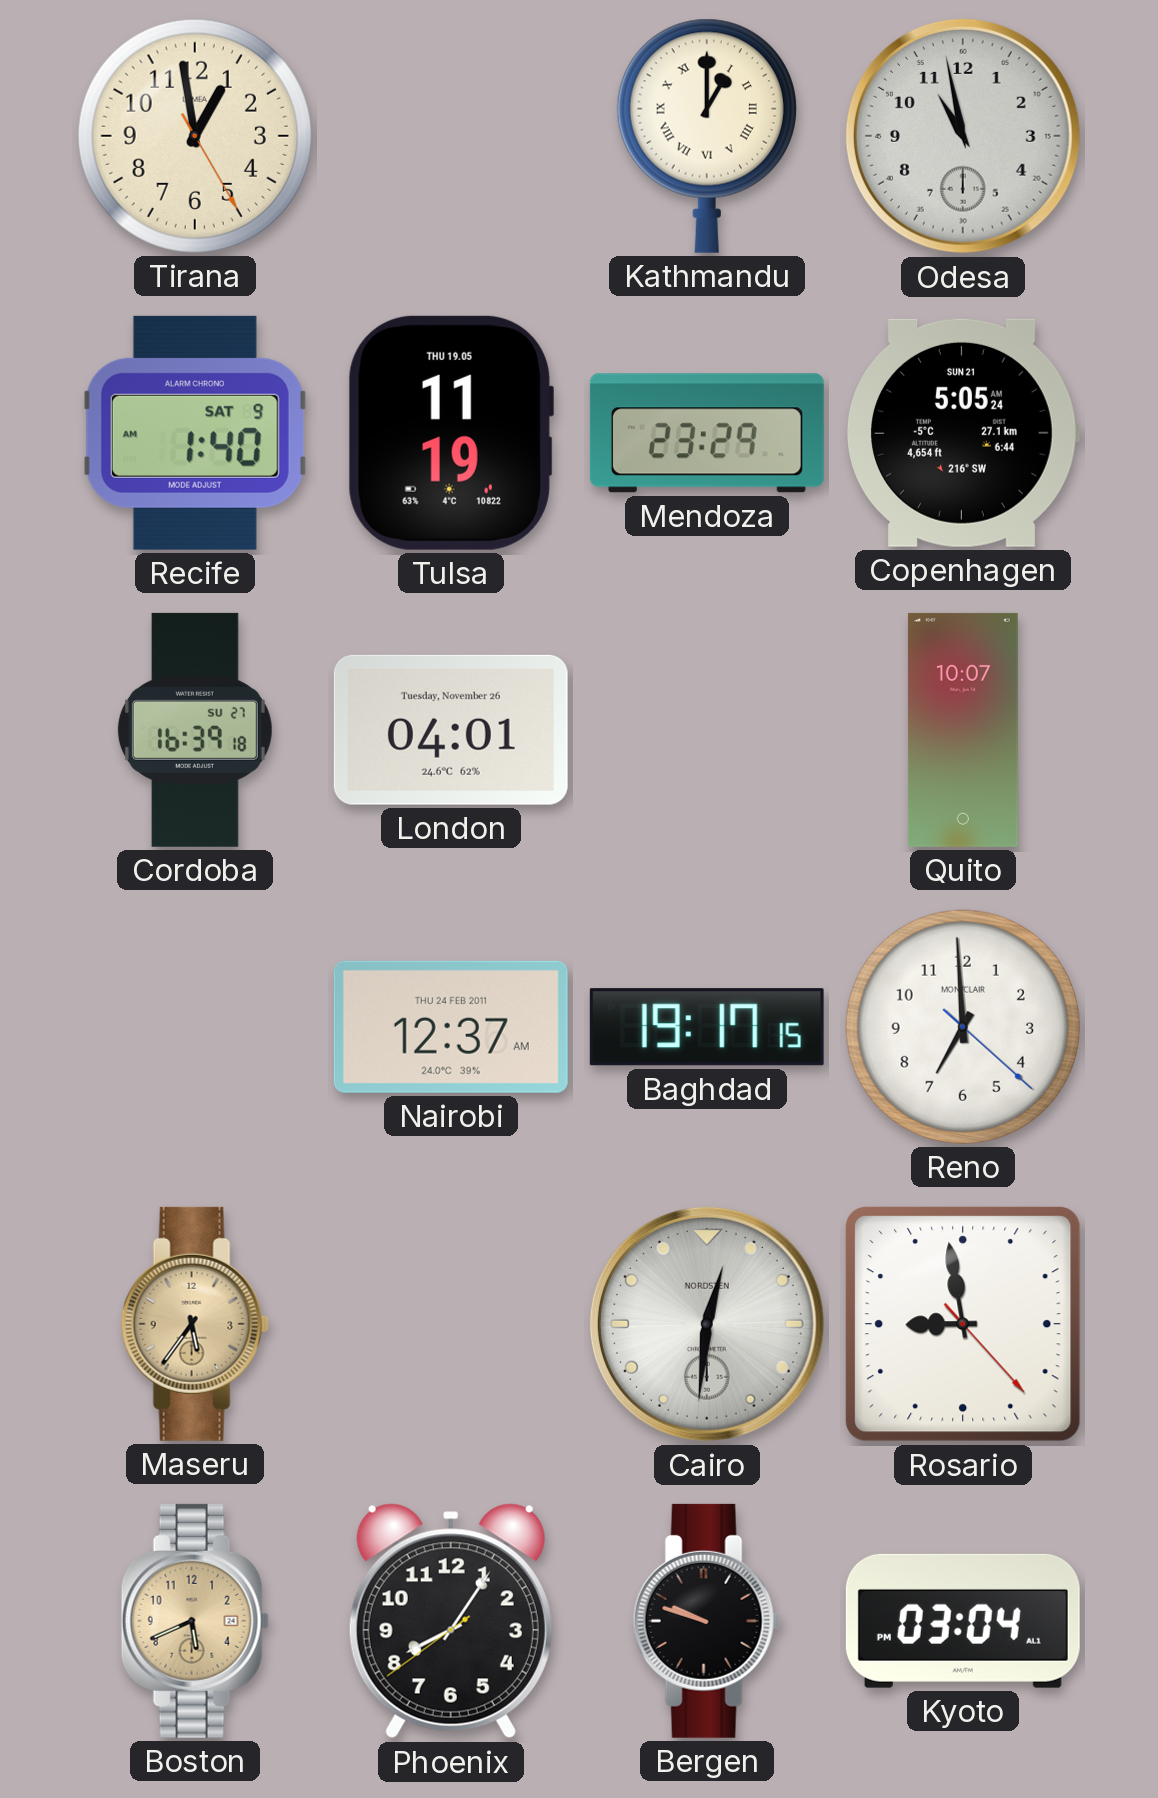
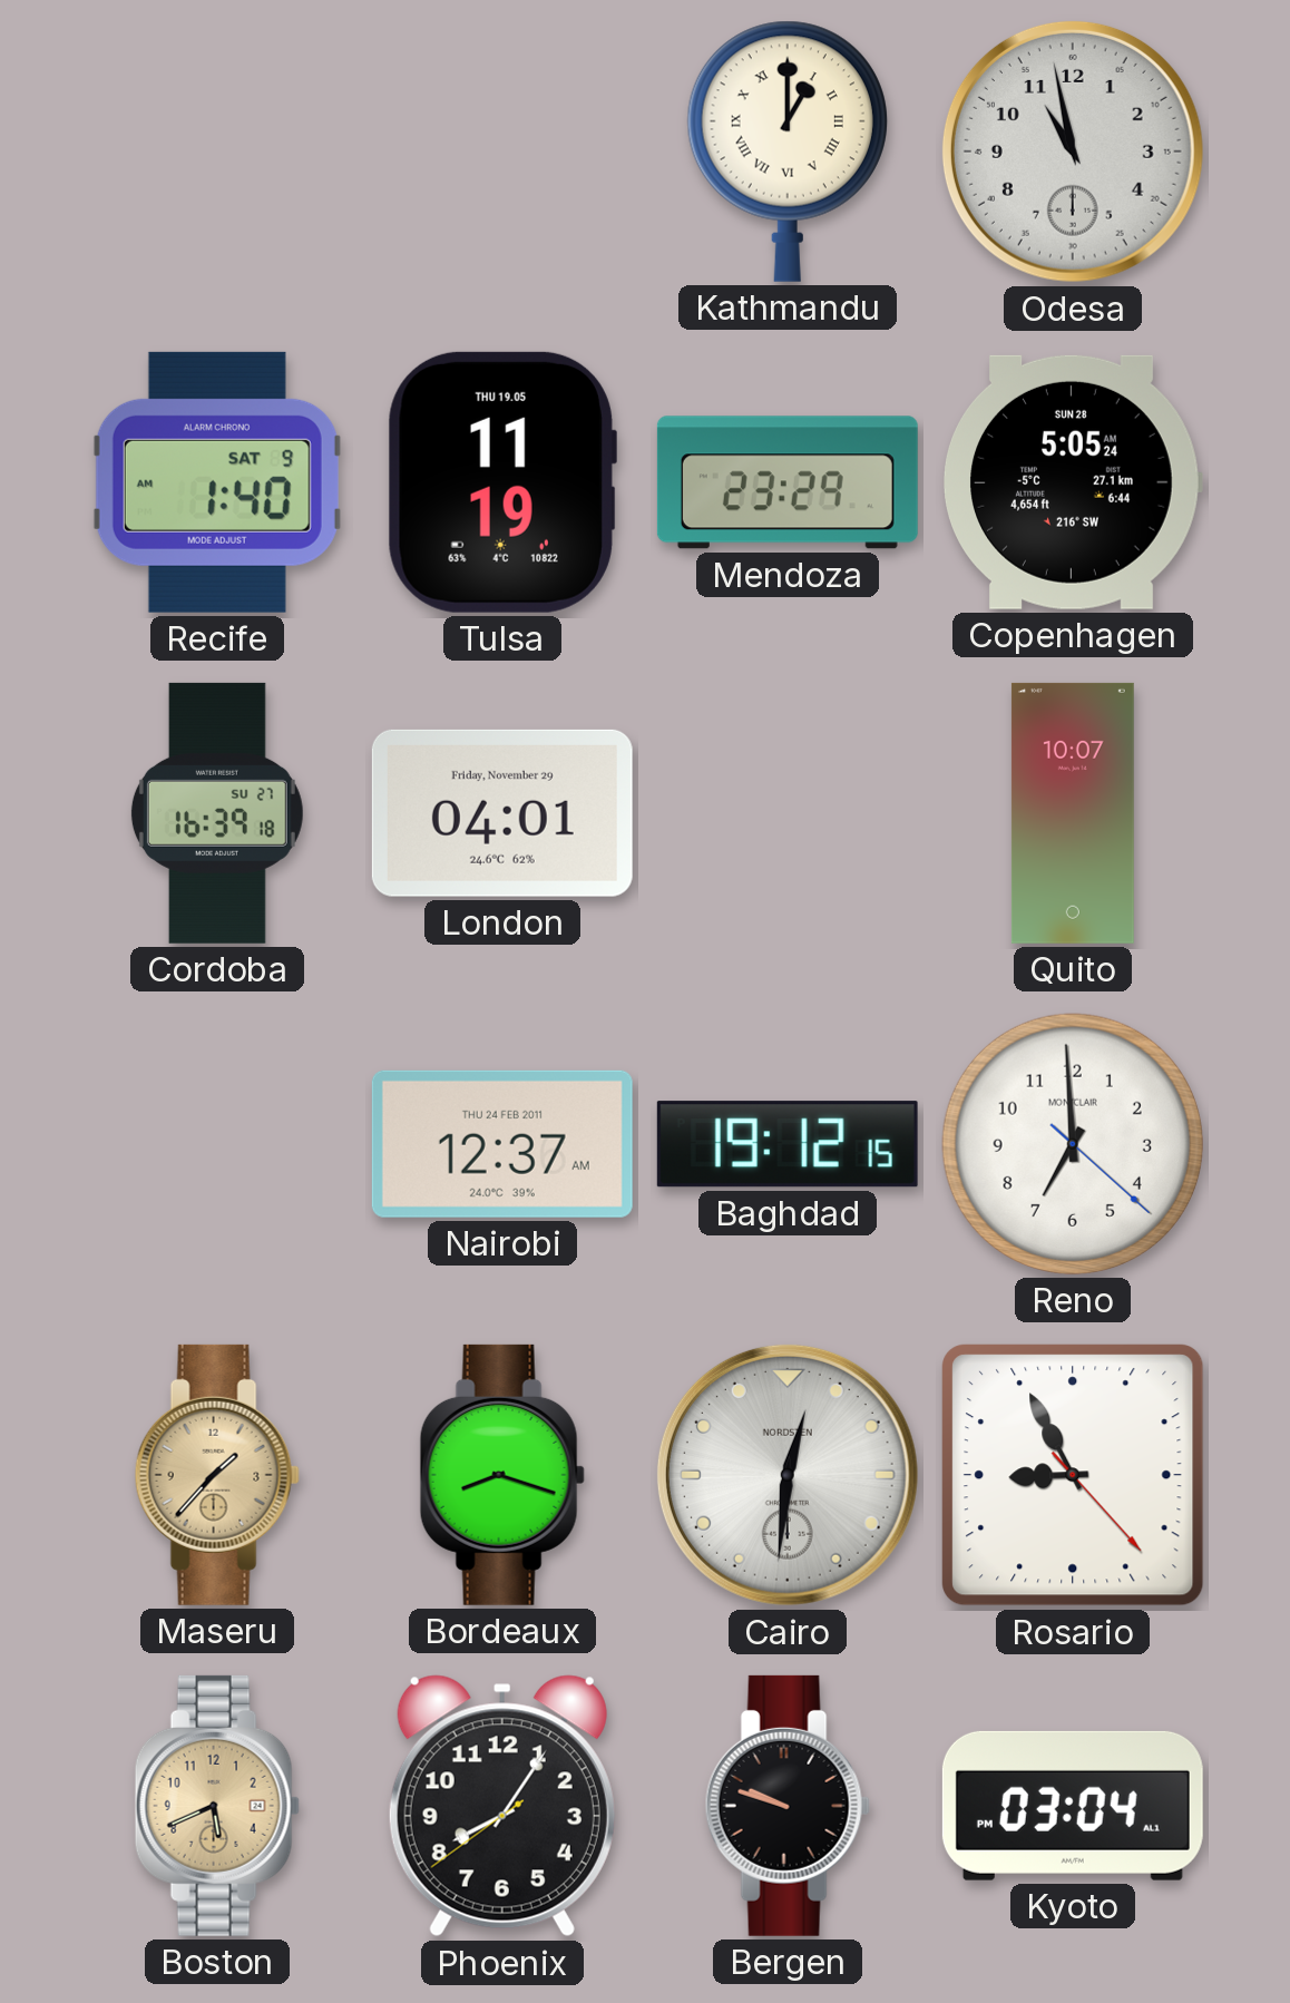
Tirana: 12:58 -> none (195, 136)
Copenhagen date: SUN 21 -> SUN 28 (1073, 482)
London date: Tuesday, November 26 -> Friday, November 29 (502, 813)
Baghdad: 19:17 -> 19:12 (788, 1144)
Maseru: 5:36 -> 1:37 (217, 1475)
Bordeaux: none -> 8:18 (502, 1475)
Rosario: 8:58 -> 8:55 (1073, 1475)
